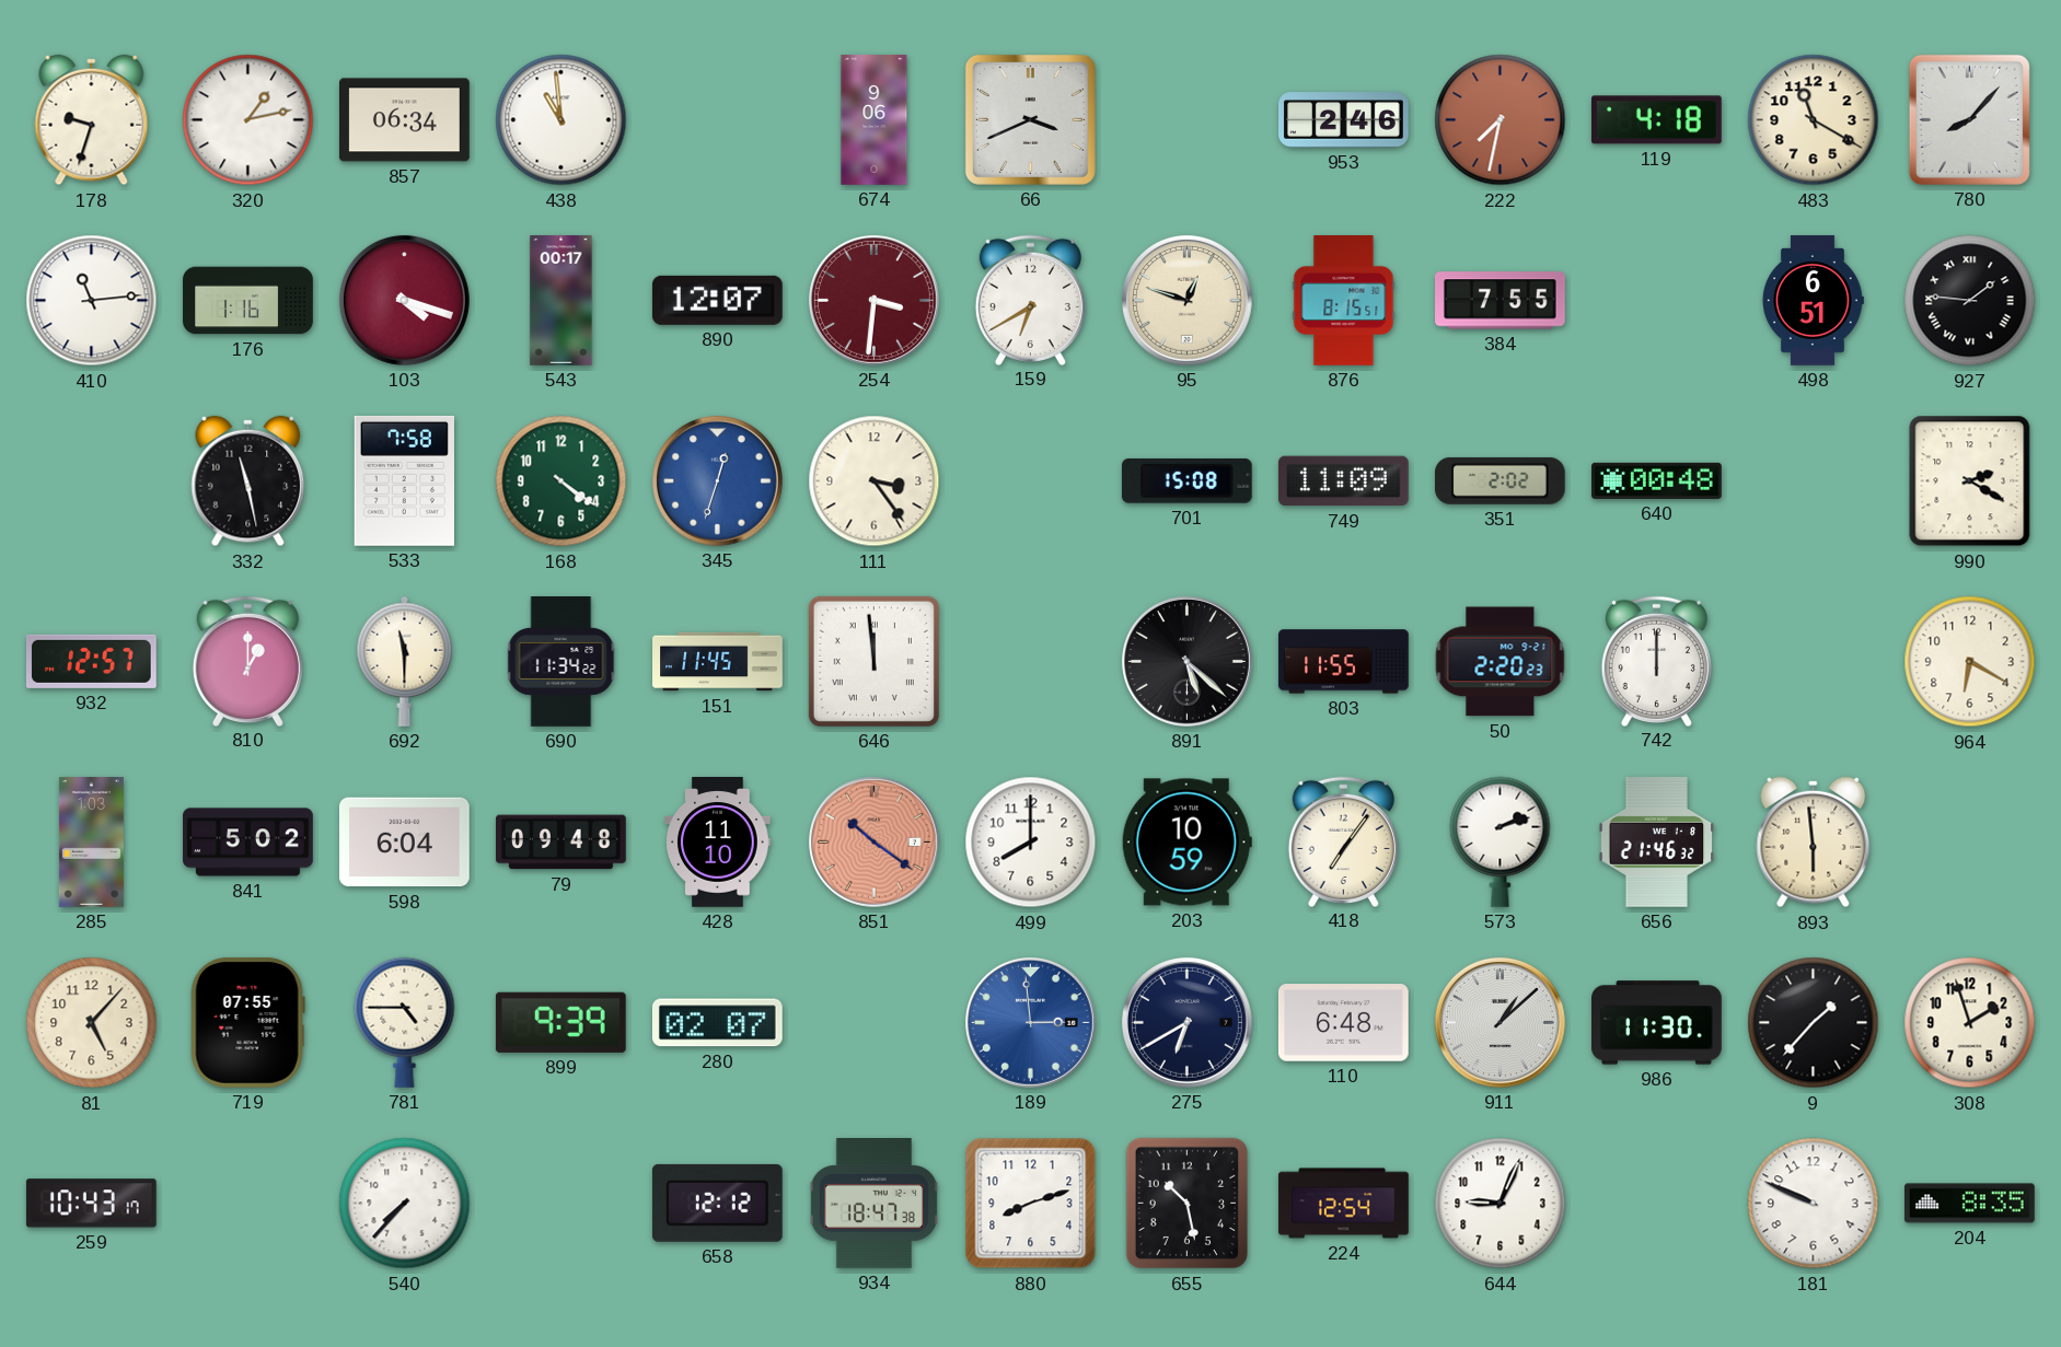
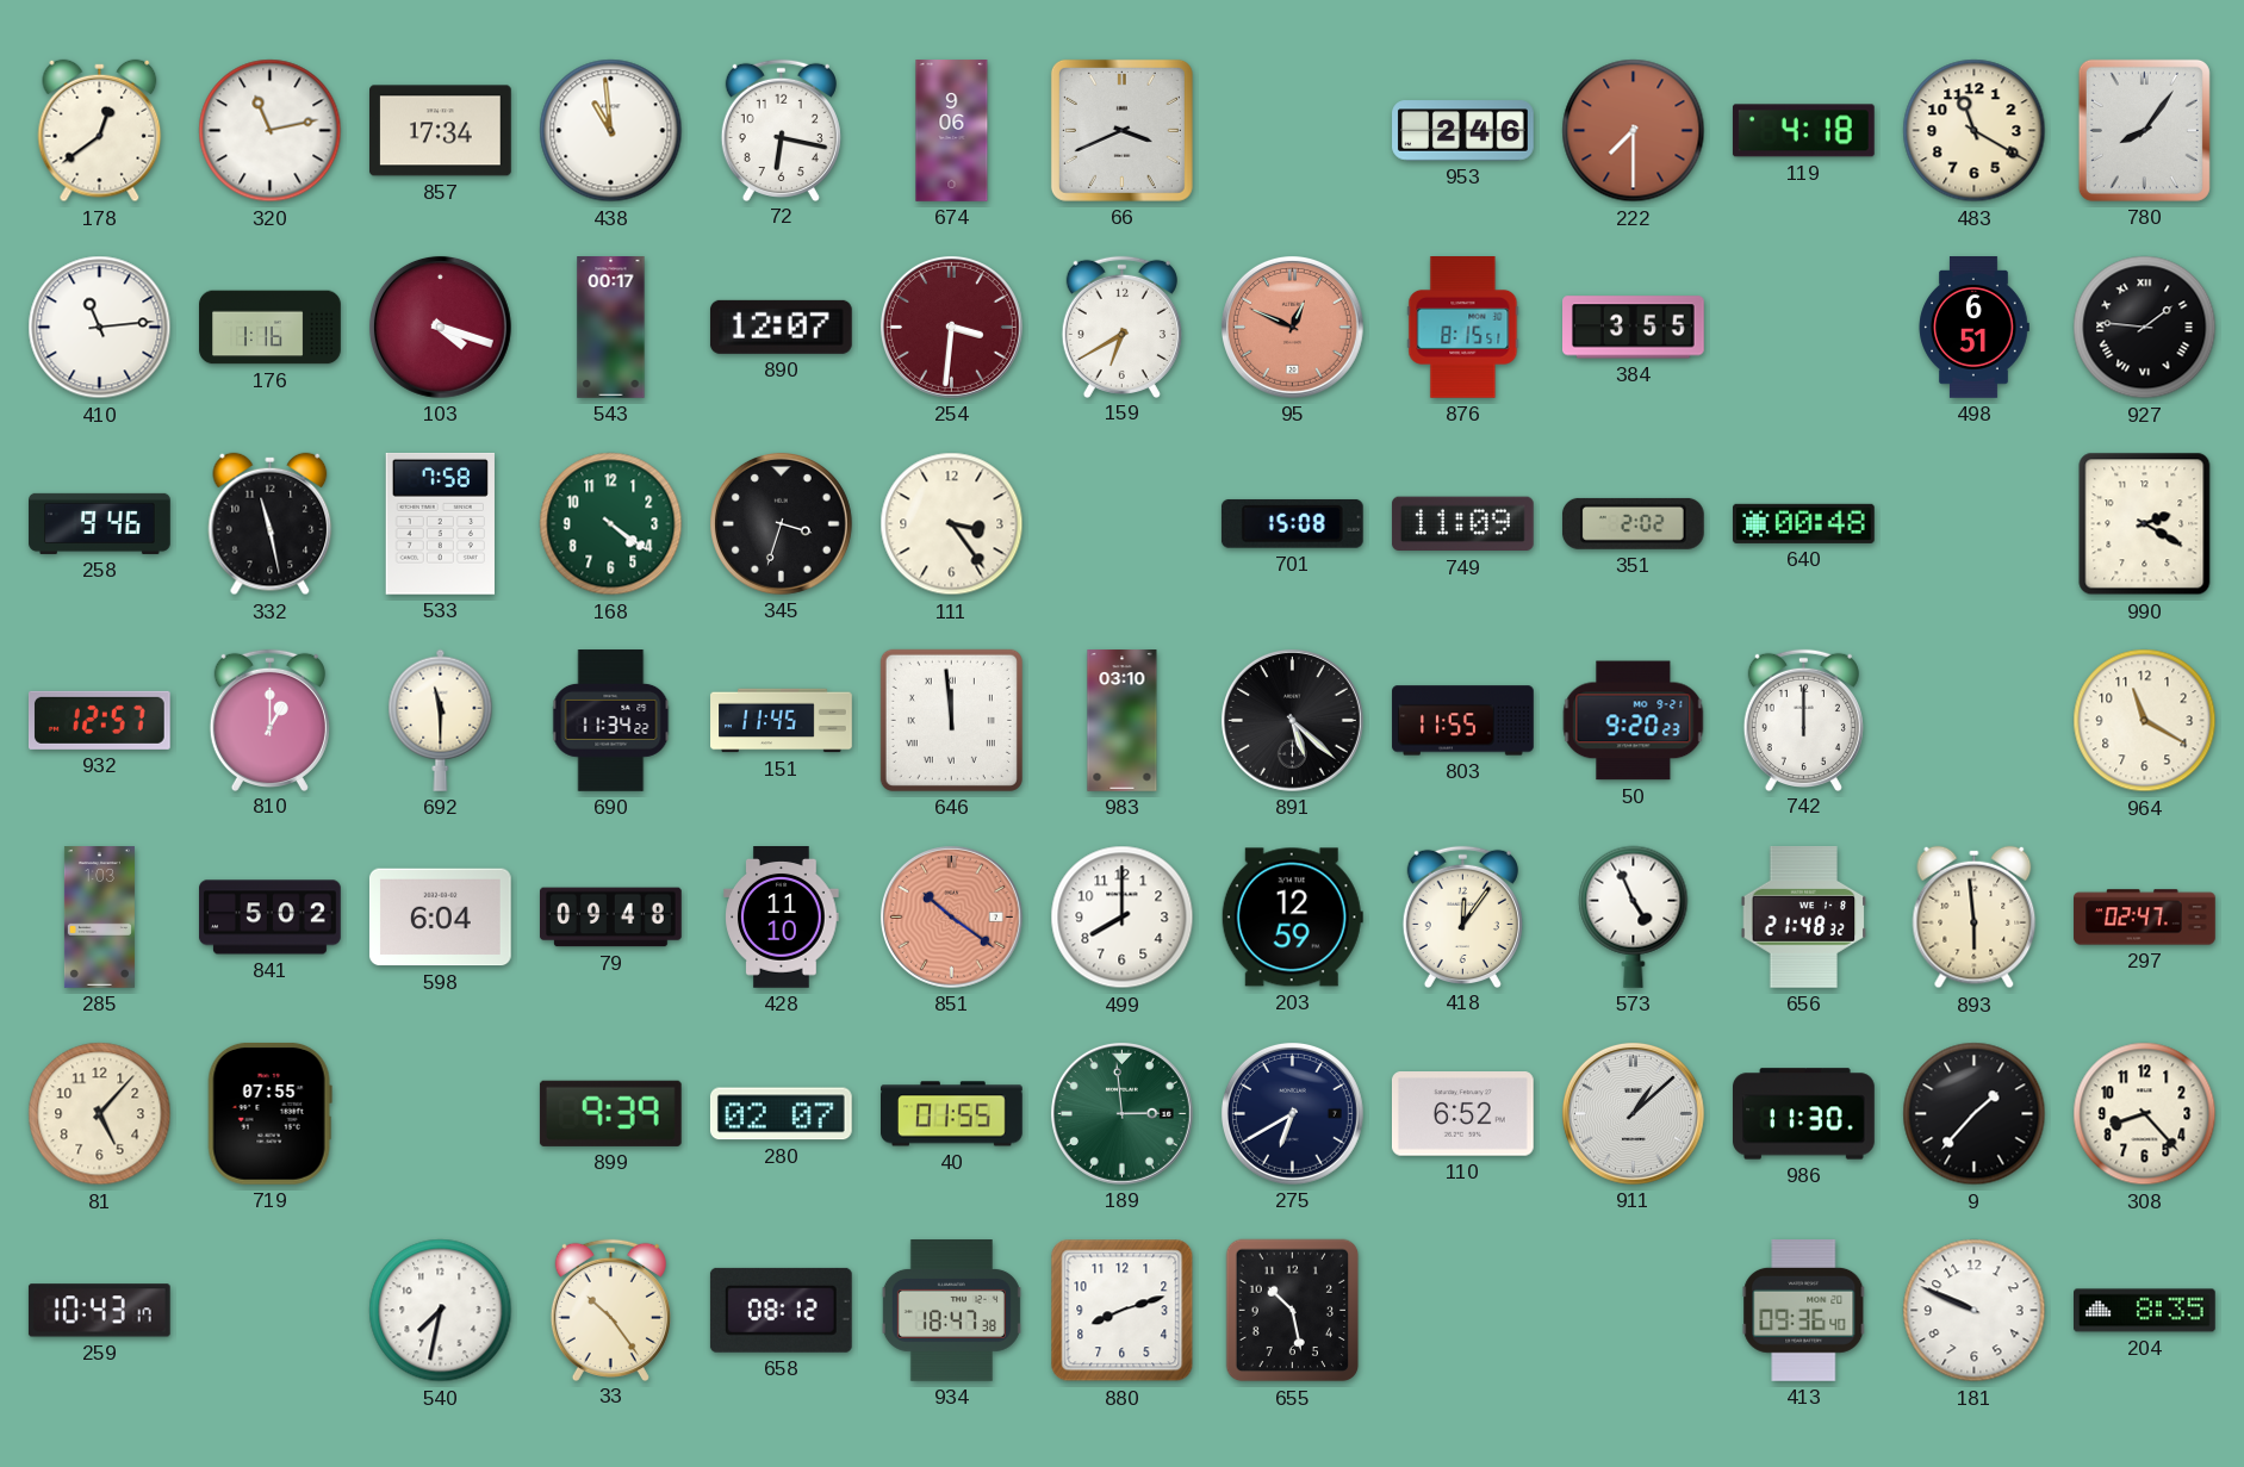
178: 9:33 -> 12:39 (100, 131)
320: 1:13 -> 11:13 (271, 131)
857: 06:34 -> 17:34 (441, 131)
72: none -> 6:17 (781, 130)
222: 7:32 -> 7:30 (1634, 131)
780: 8:07 -> 8:06 (2144, 130)
95: 12:48 -> 12:49 (1292, 327)
95 dial: cream -> salmon (1292, 327)
384: 7:55 -> 3:55 (1634, 328)
258: none -> 9:46 (100, 523)
345: 12:33 -> 3:33 (781, 523)
345 dial: blue -> black (781, 523)
983: none -> 03:10 (1123, 721)
50: 2:20 -> 9:20 (1634, 721)
964: 6:20 -> 11:20 (2145, 721)
203: 10:59 -> 12:59 (1292, 918)
418: 7:06 -> 12:06 (1462, 916)
573: 2:12 -> 4:56 (1634, 916)
656: 21:46 -> 21:48 (1804, 918)
297: none -> 02:47 (2145, 918)
781: 4:45 -> none (405, 1022)
40: none -> 01:55 (952, 1114)
189 dial: blue -> green (1121, 1113)
110: 6:48 -> 6:52 (1462, 1114)
308: 1:57 -> 8:23 (2145, 1114)
540: 7:37 -> 7:32 (441, 1311)
33: none -> 10:24 (610, 1310)
658: 12:12 -> 08:12 (781, 1310)
224: 12:54 -> none (1344, 1204)
644: 9:04 -> none (1501, 1204)
413: none -> 09:36 (1804, 1311)
